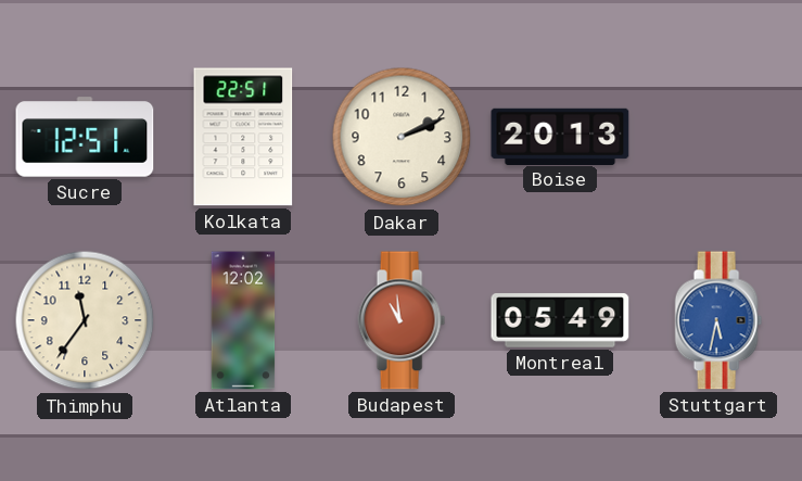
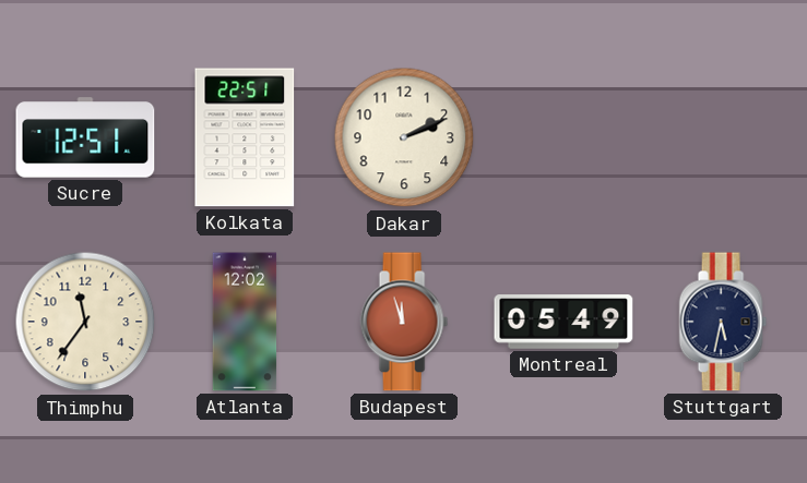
Boise: 20:13 -> none (560, 136)
Budapest: 10:59 -> 11:57 (404, 322)
Stuttgart dial: blue -> navy (723, 322)
